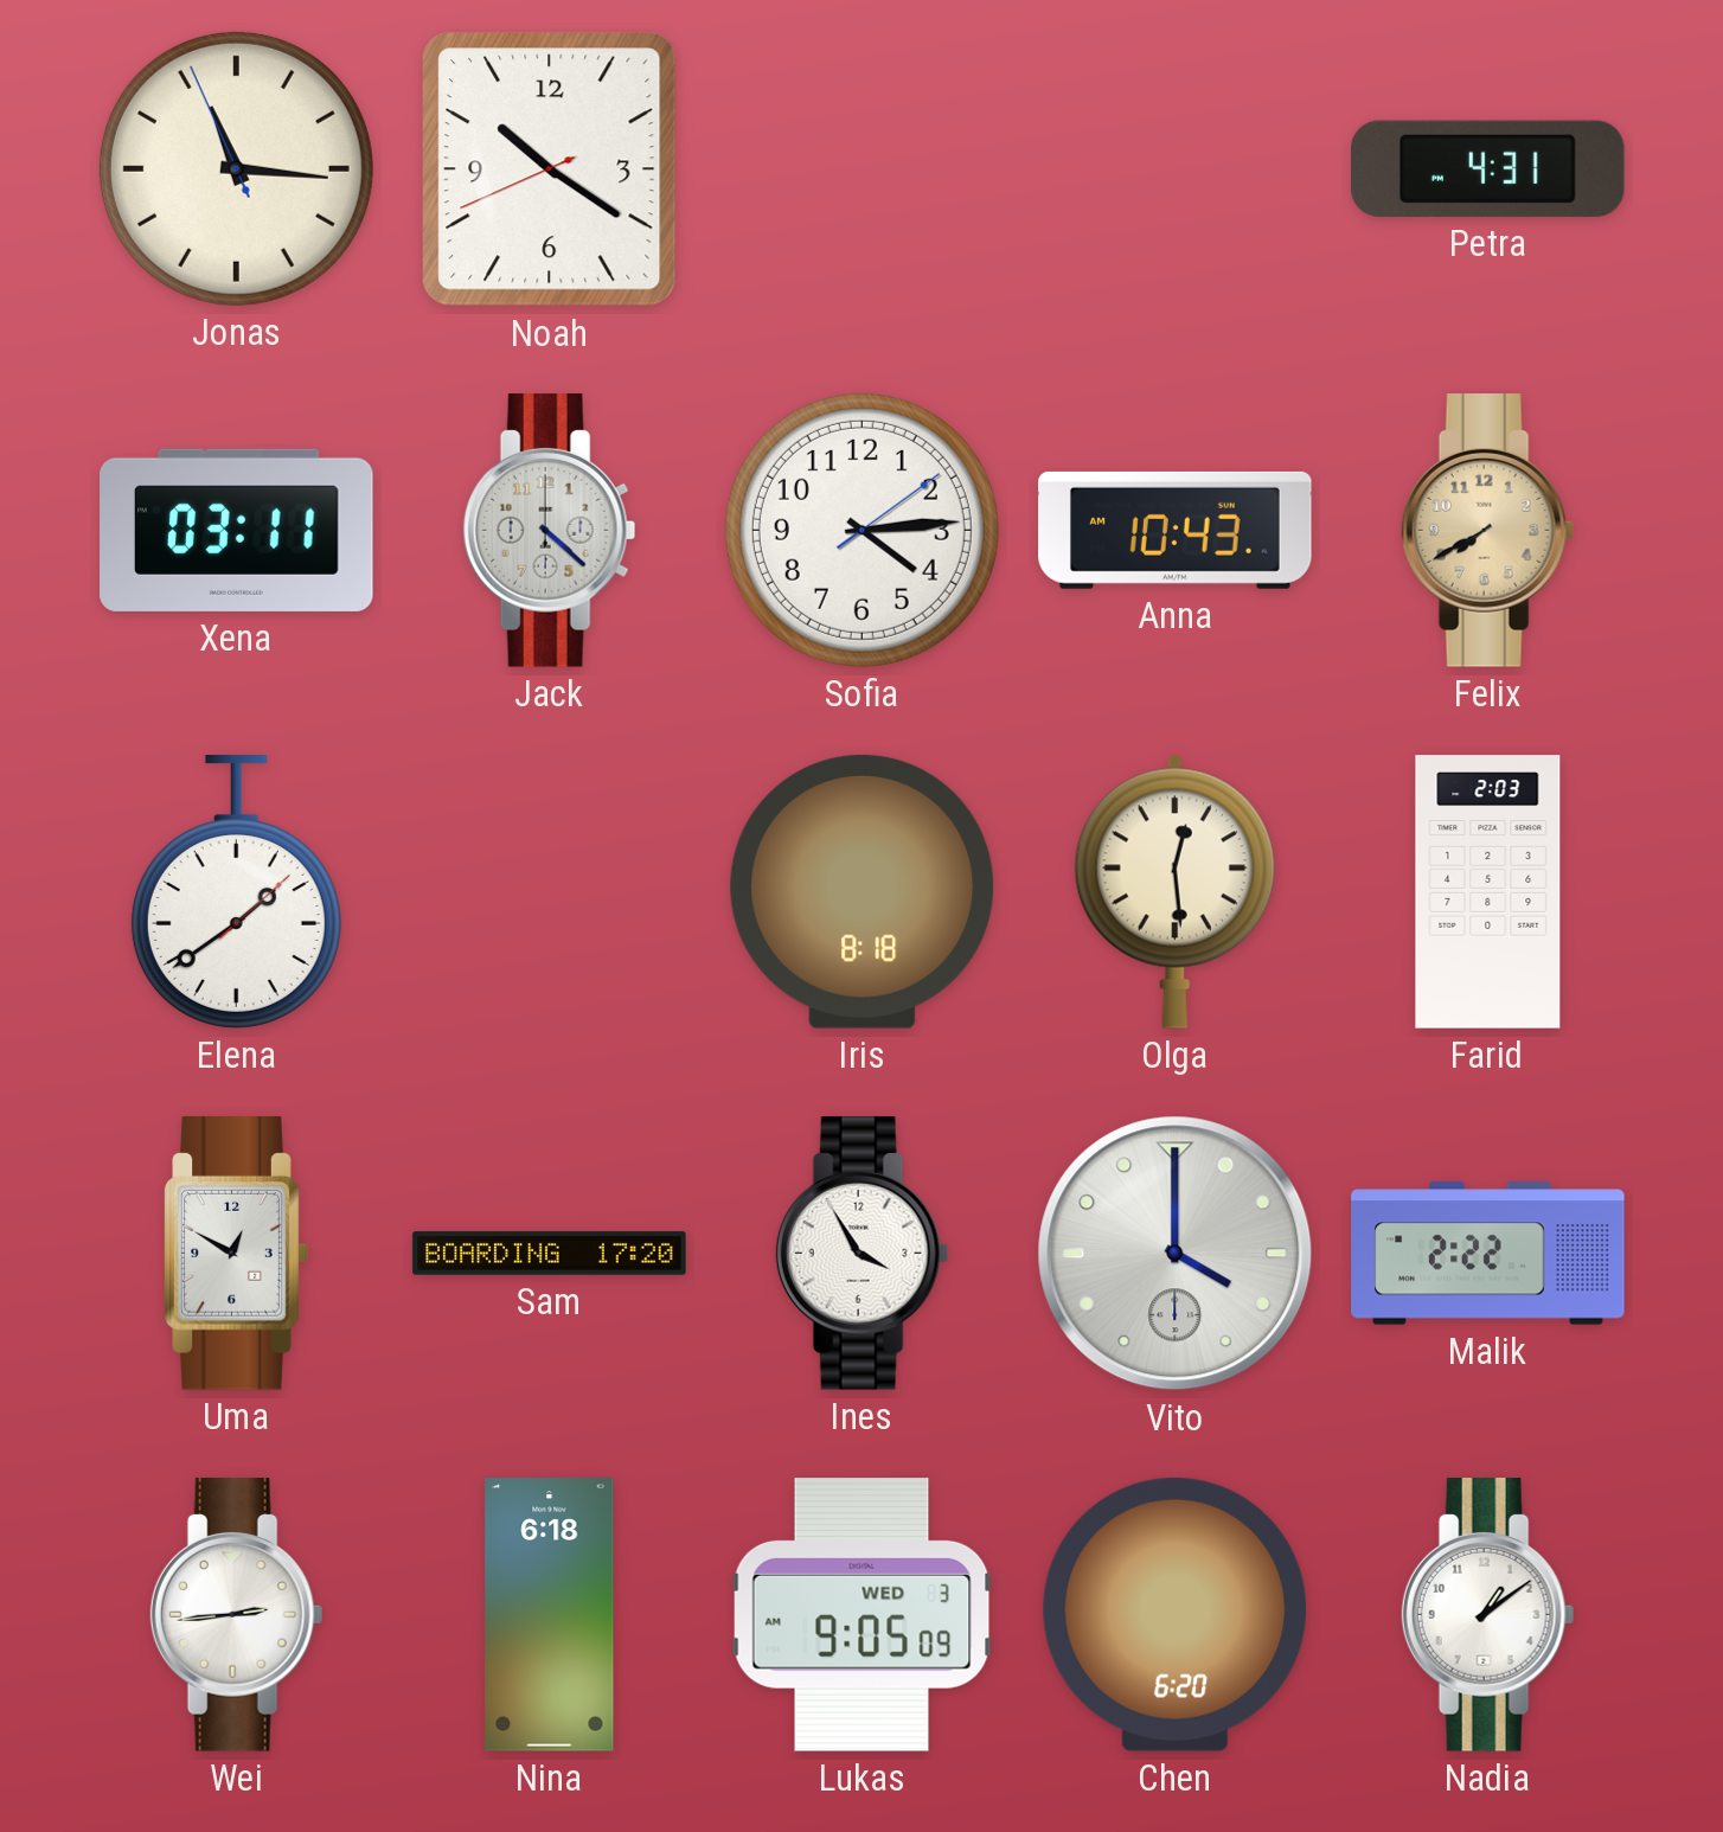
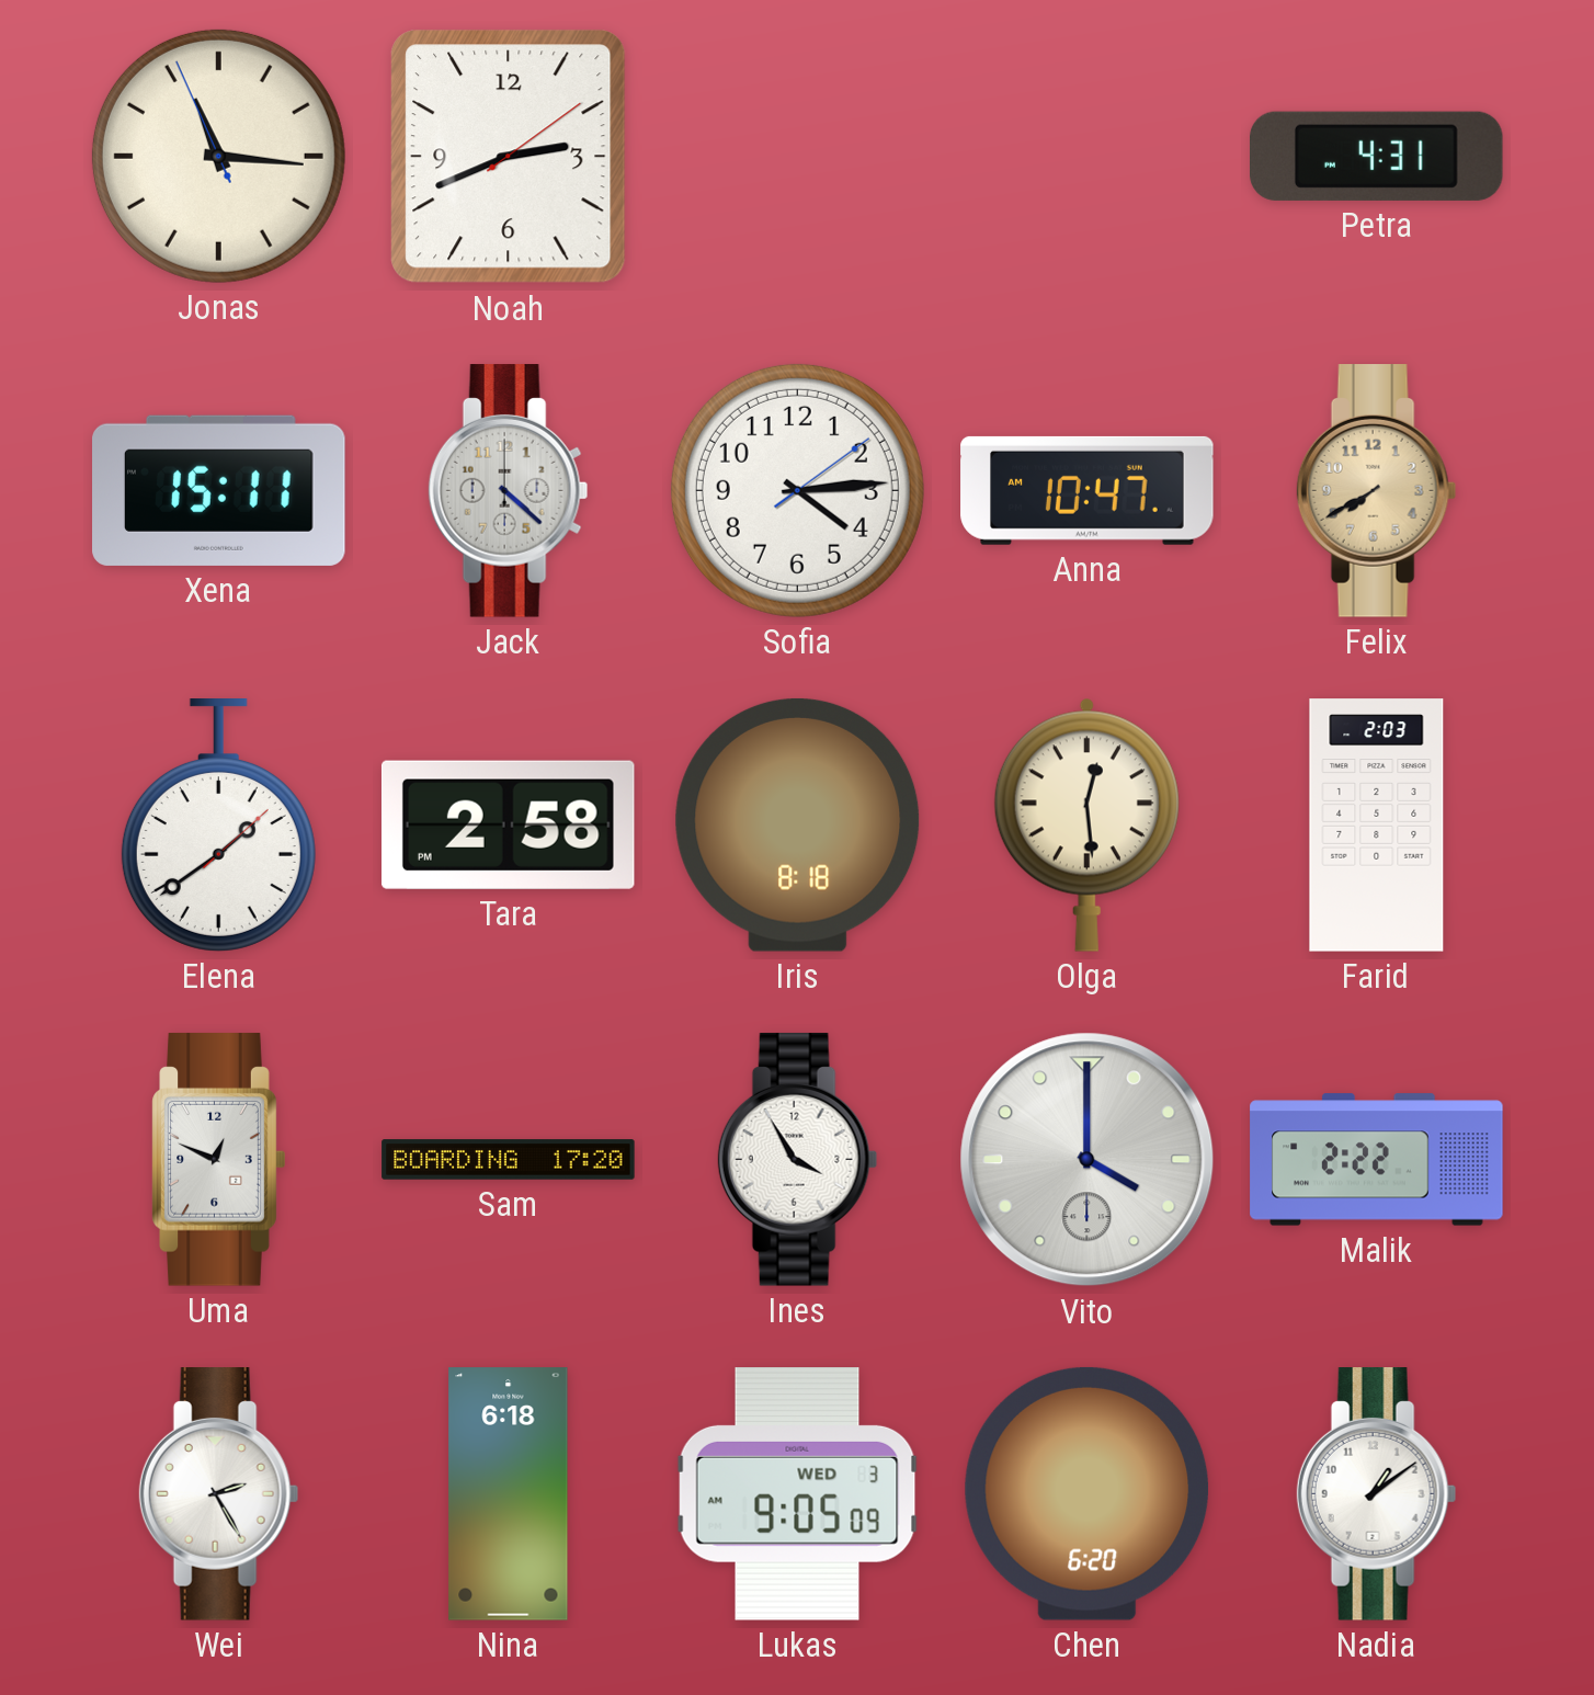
Noah: 10:20 -> 2:41 (509, 157)
Xena: 03:11 -> 15:11 (219, 490)
Anna: 10:43 -> 10:47 (1088, 490)
Tara: none -> 2:58 (508, 824)
Uma: 12:50 -> 12:49 (219, 1160)
Wei: 2:44 -> 2:25 (219, 1494)
